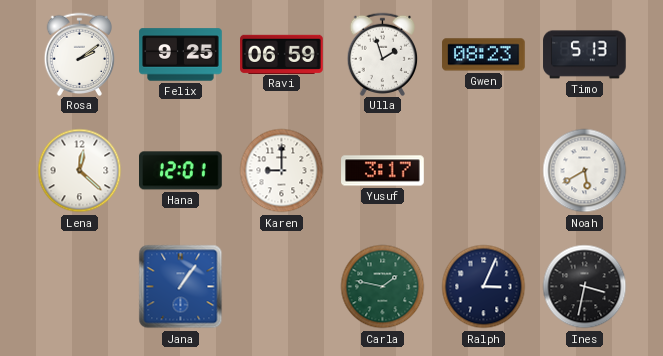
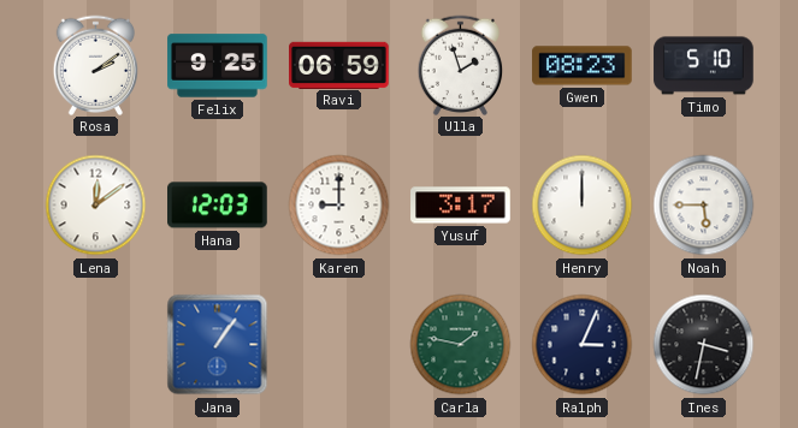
Timo: 5:13 -> 5:10 (704, 66)
Lena: 12:22 -> 12:09 (96, 206)
Hana: 12:01 -> 12:03 (218, 206)
Henry: none -> 12:00 (583, 206)
Noah: 5:40 -> 5:45 (704, 206)
